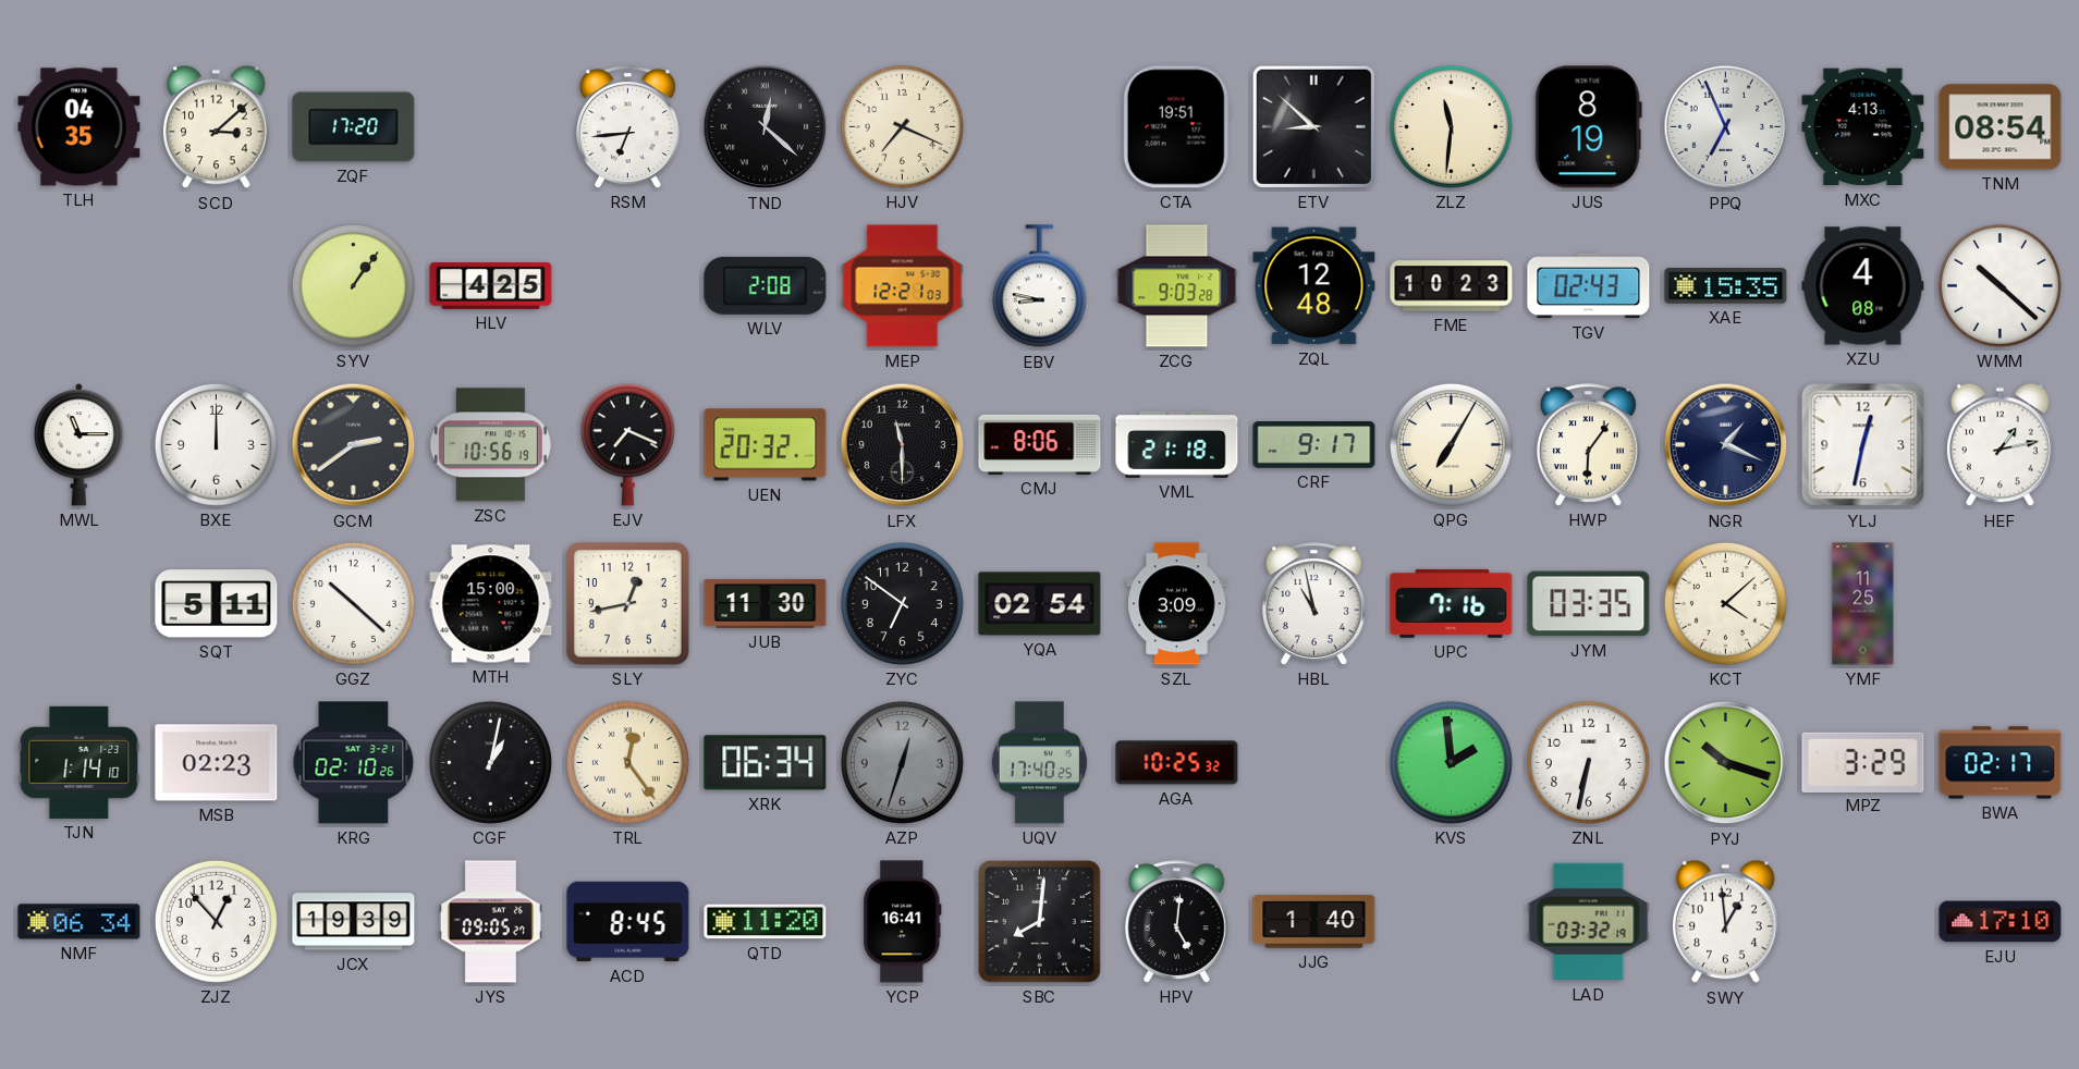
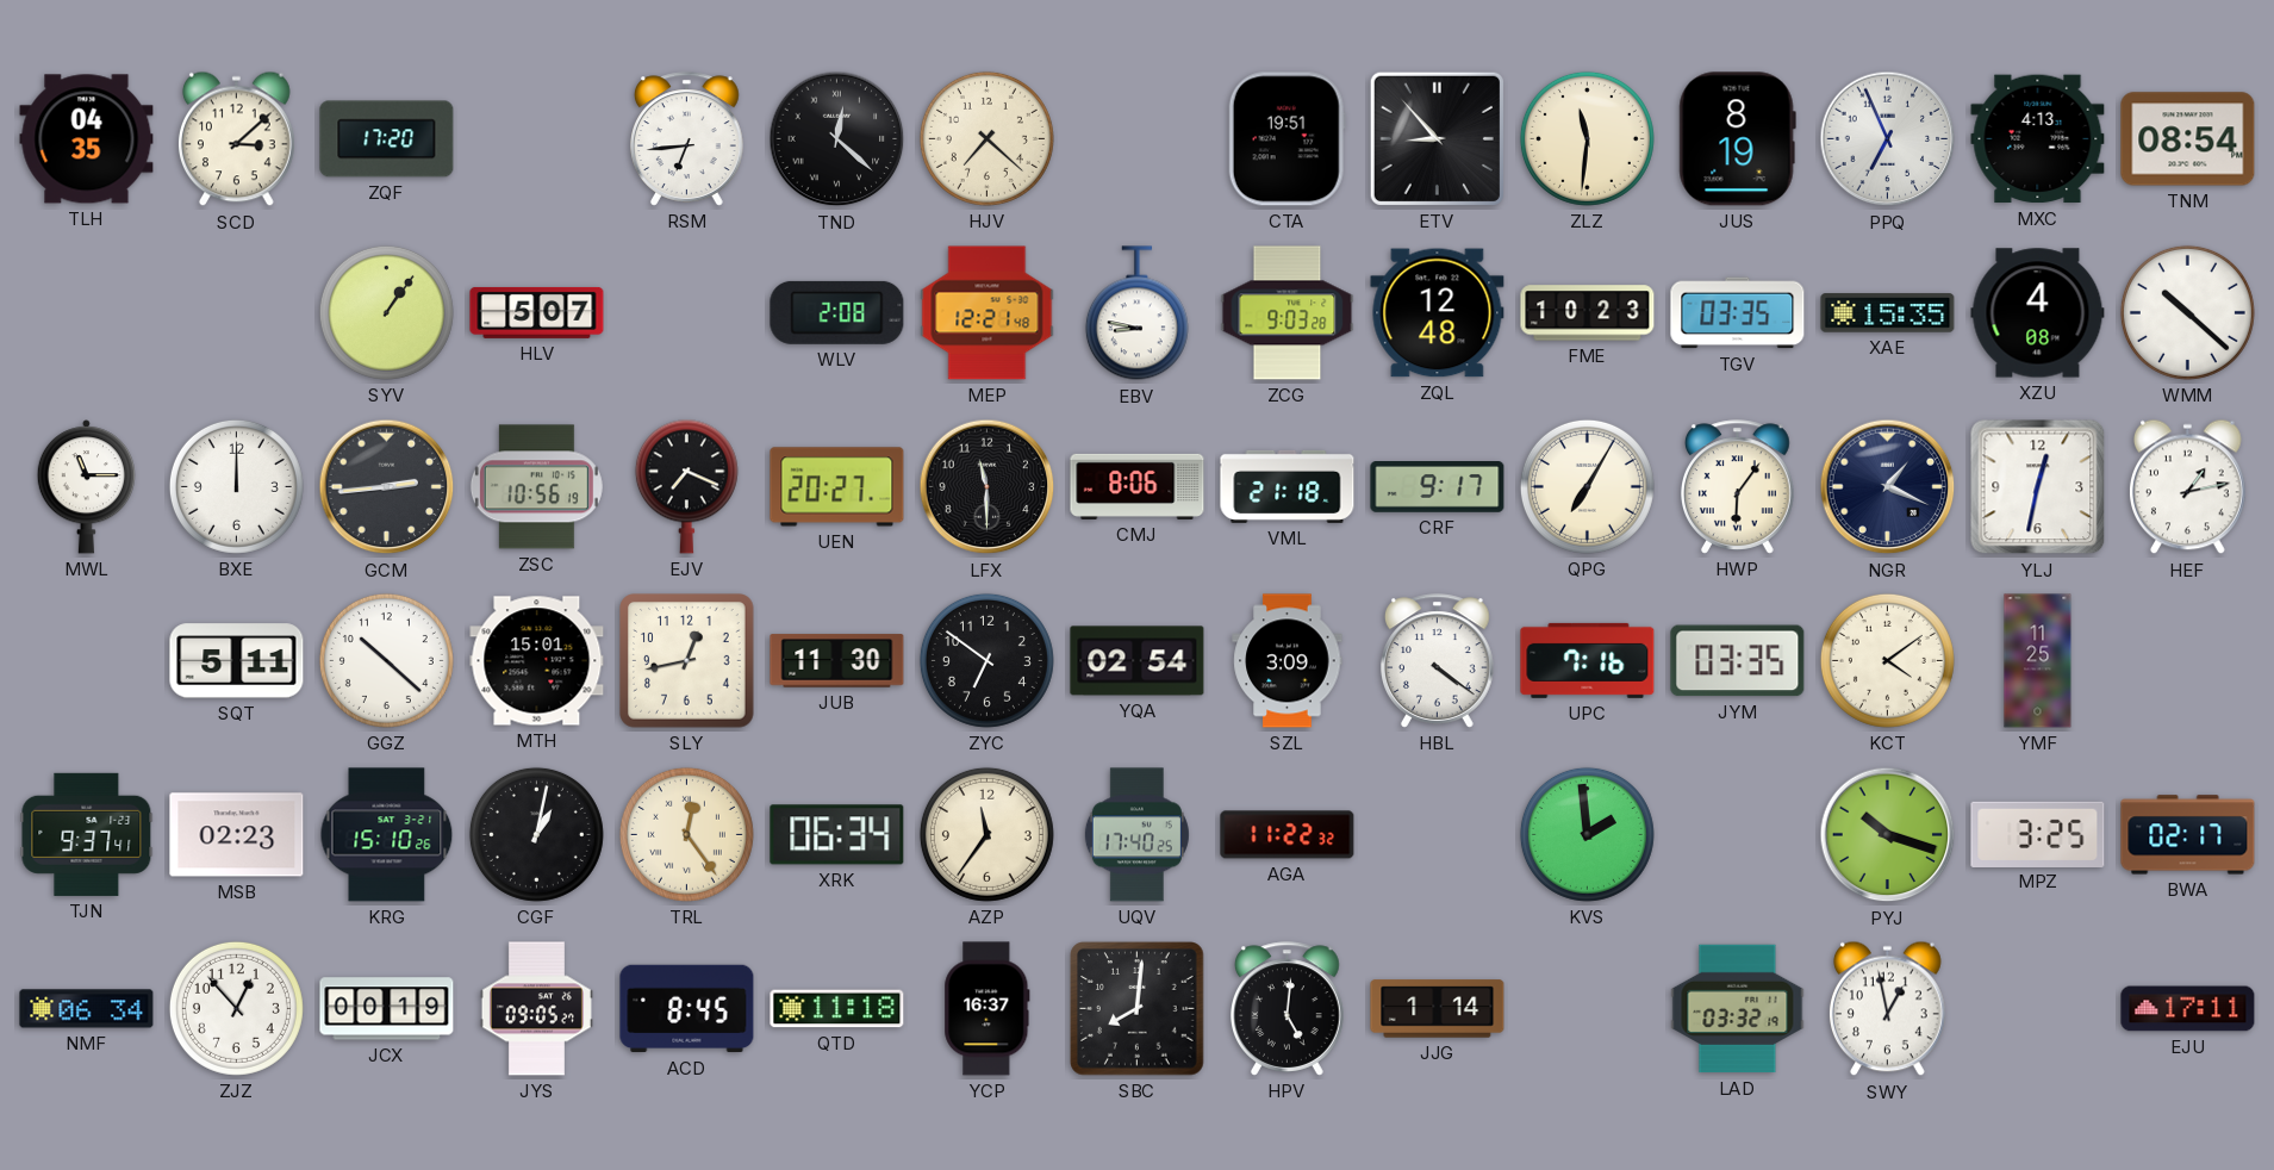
HJV: 7:19 -> 7:22 (986, 138)
ETV: 8:52 -> 8:53 (1437, 138)
HLV: 4:25 -> 5:07 (537, 312)
MEP: 12:21:03 -> 12:21:48 (988, 313)
TGV: 02:43 -> 03:35 (1738, 313)
GCM: 2:39 -> 2:44 (387, 487)
UEN: 20:32 -> 20:27 (837, 487)
MTH: 15:00 -> 15:01 (537, 661)
HBL: 10:58 -> 4:21 (1438, 661)
KCT: 4:08 -> 4:09 (1887, 660)
TJN: 1:14 -> 9:37 (87, 834)
KRG: 02:10 -> 15:10 (387, 835)
AZP: 12:33 -> 11:36 (986, 834)
AZP dial: grey -> cream (986, 834)
AGA: 10:25 -> 11:22 (1288, 835)
ZNL: 6:32 -> none (1588, 762)
MPZ: 3:29 -> 3:25 (2038, 834)
JCX: 19:39 -> 00:19 (387, 1009)
QTD: 11:20 -> 11:18 (837, 1009)
YCP: 16:41 -> 16:37 (988, 1009)
JJG: 1:40 -> 1:14 (1438, 1009)
SWY: 12:59 -> 12:58 (1888, 1009)
EJU: 17:10 -> 17:11 (2188, 1009)
